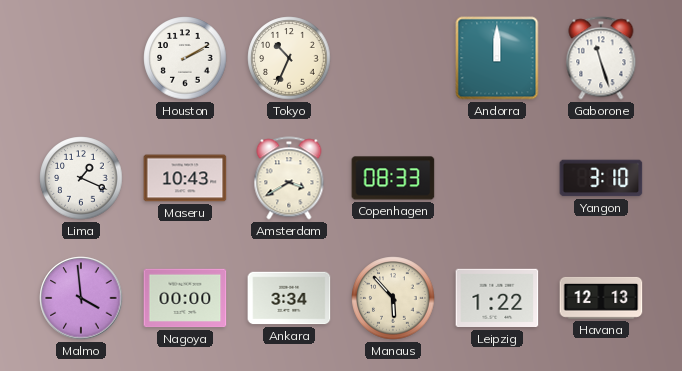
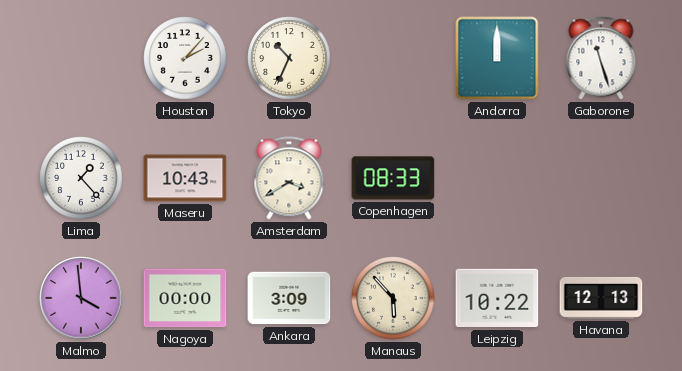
Houston: 2:10 -> 2:07 (185, 58)
Lima: 1:19 -> 1:23 (81, 178)
Yangon: 3:10 -> none (601, 178)
Ankara: 3:34 -> 3:09 (289, 298)
Leipzig: 1:22 -> 10:22 (497, 298)
